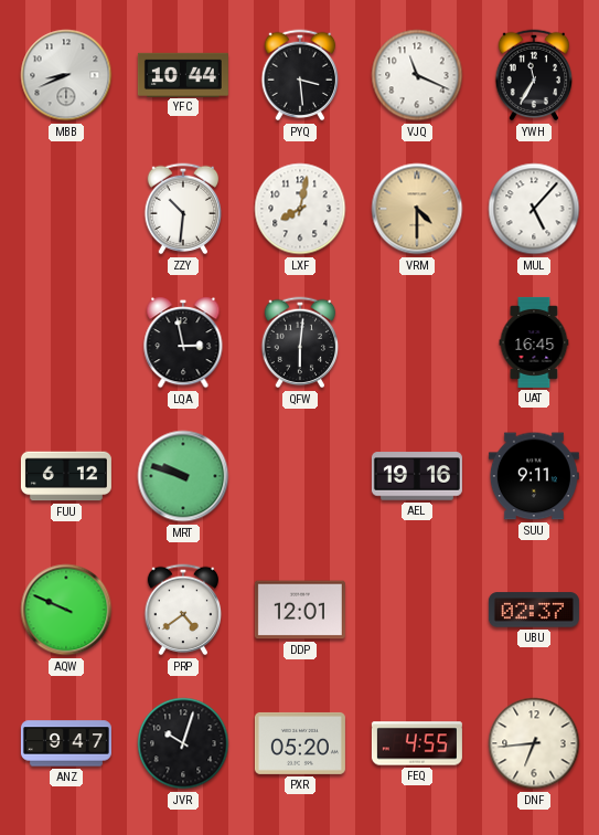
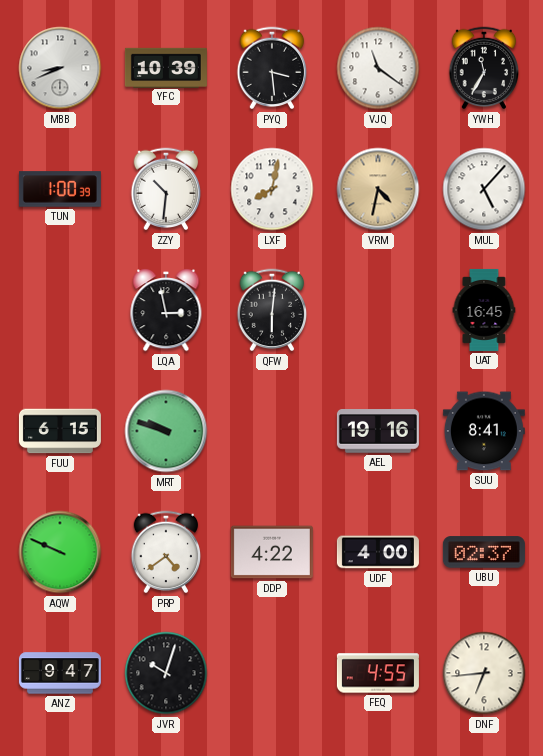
YFC: 10:44 -> 10:39 (166, 67)
VJQ: 11:19 -> 11:21 (378, 68)
TUN: none -> 1:00 (60, 189)
VRM: 4:30 -> 4:32 (378, 189)
FUU: 6:12 -> 6:15 (60, 431)
SUU: 9:11 -> 8:41 (484, 431)
DDP: 12:01 -> 4:22 (272, 552)
UDF: none -> 4:00 (378, 552)
PXR: 05:20 -> none (300, 743)
